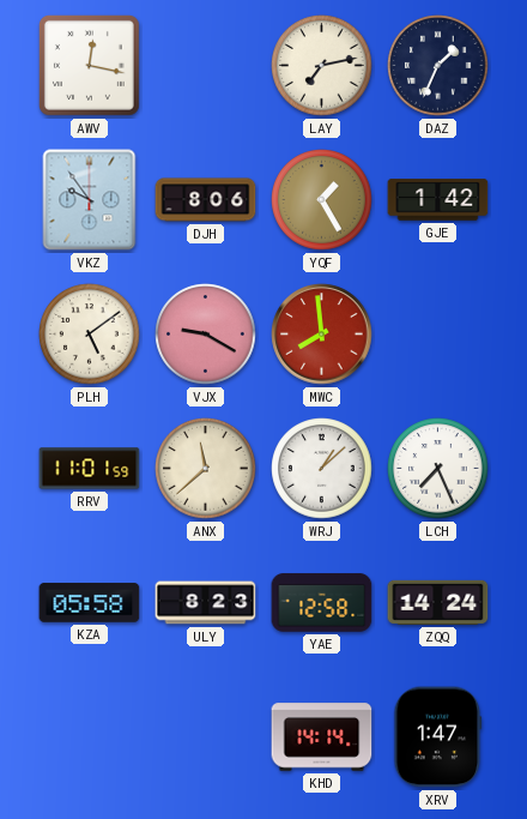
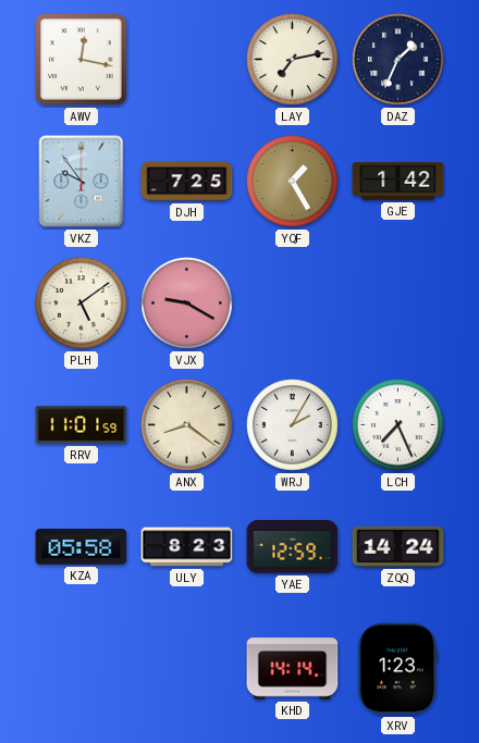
DJH: 8:06 -> 7:25 (187, 182)
MWC: 7:59 -> none (322, 335)
ANX: 11:38 -> 8:21 (187, 425)
WRJ: 1:08 -> 2:05 (293, 425)
YAE: 12:58 -> 12:59 (293, 547)
XRV: 1:47 -> 1:23 (398, 669)
